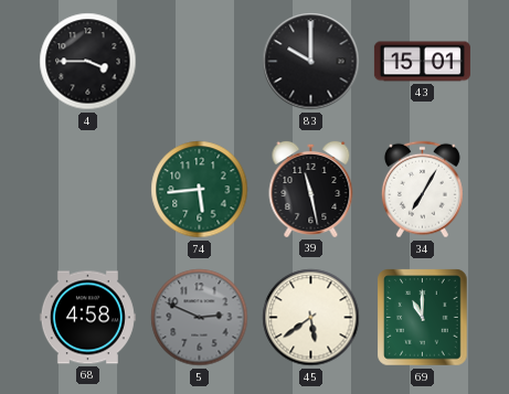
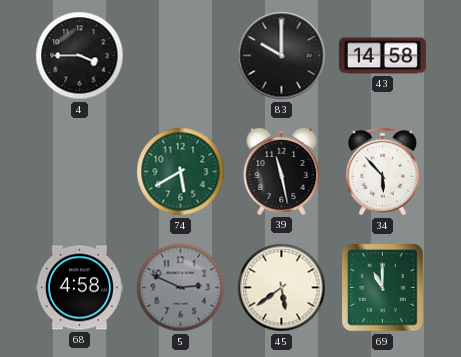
43: 15:01 -> 14:58 (382, 56)
74: 5:44 -> 5:40 (181, 172)
34: 7:05 -> 5:53 (382, 172)
